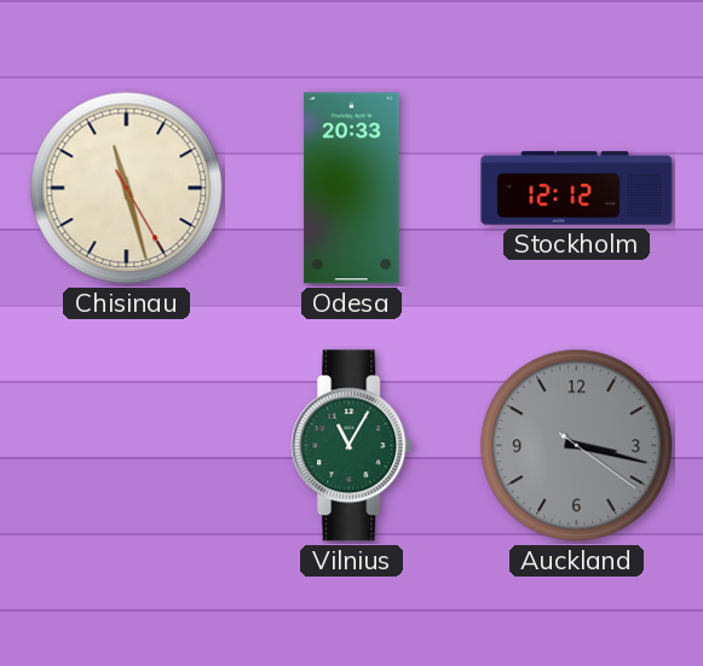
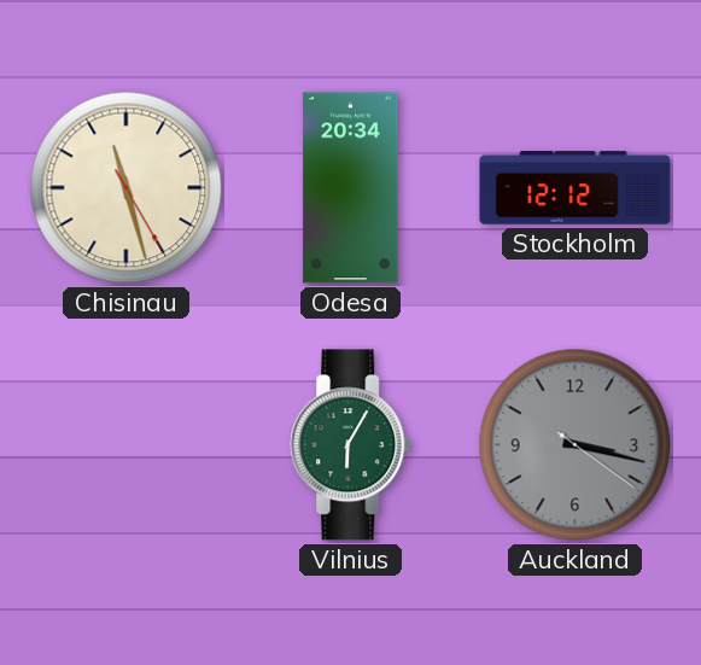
Odesa: 20:33 -> 20:34 (351, 188)
Vilnius: 11:05 -> 6:05 (351, 445)
